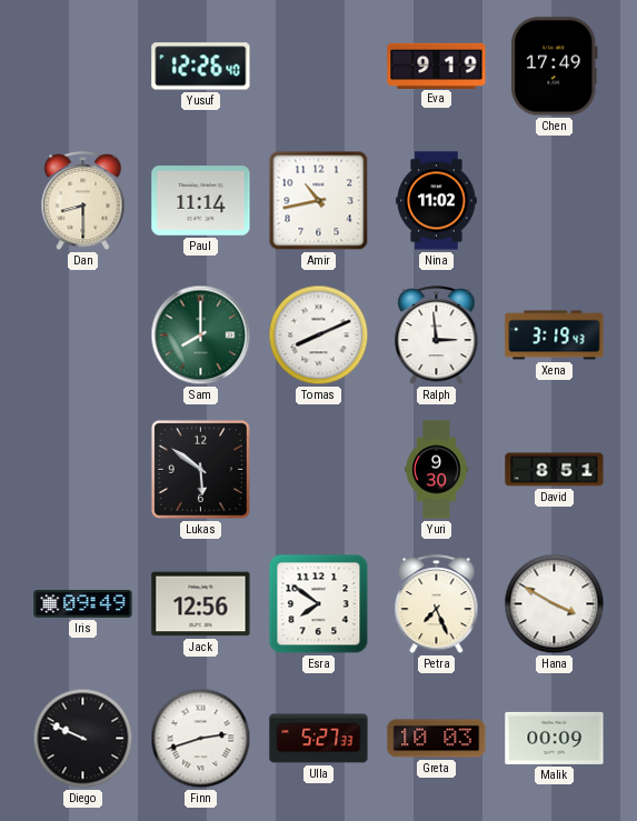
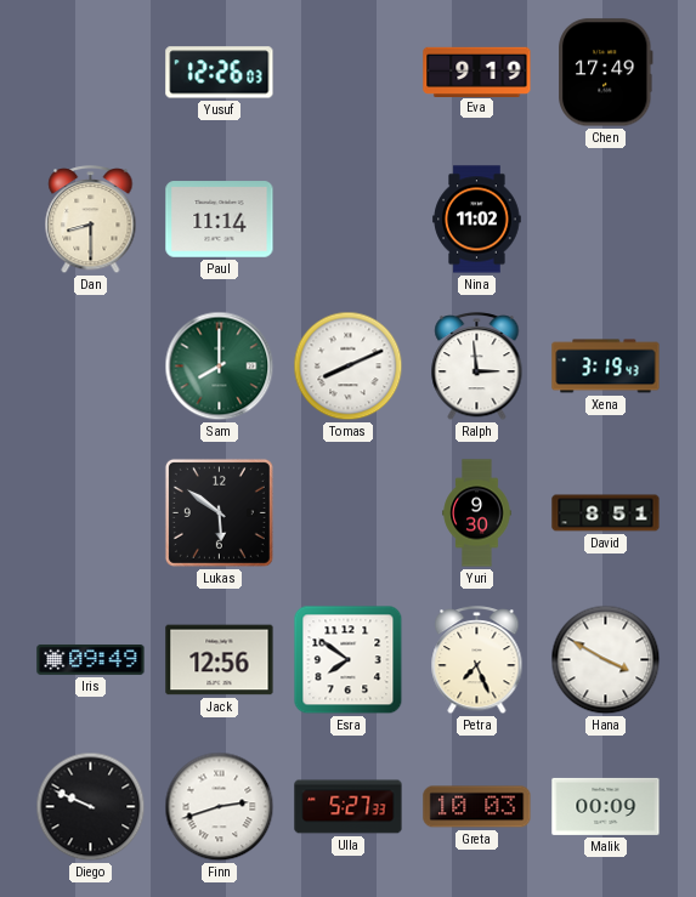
Yusuf: 12:26:40 -> 12:26:03 (220, 73)
Amir: 10:43 -> none (319, 201)
